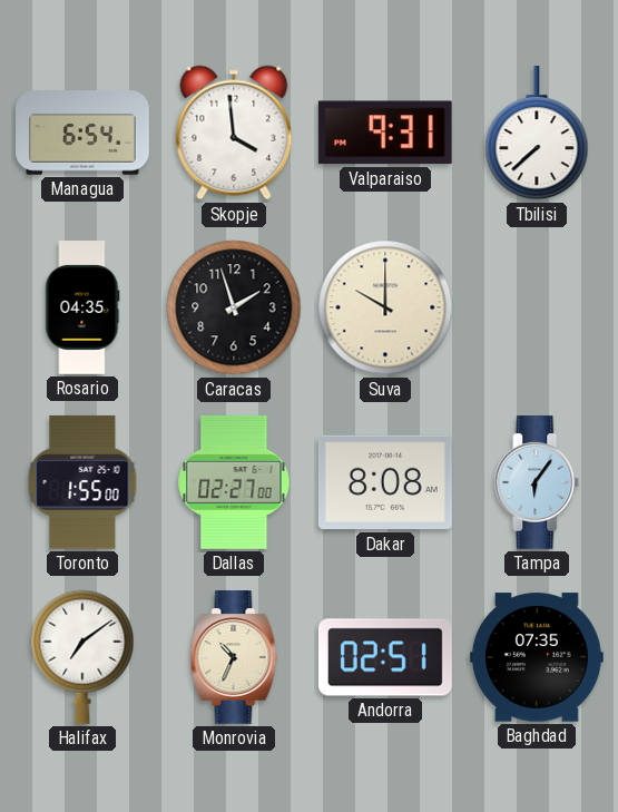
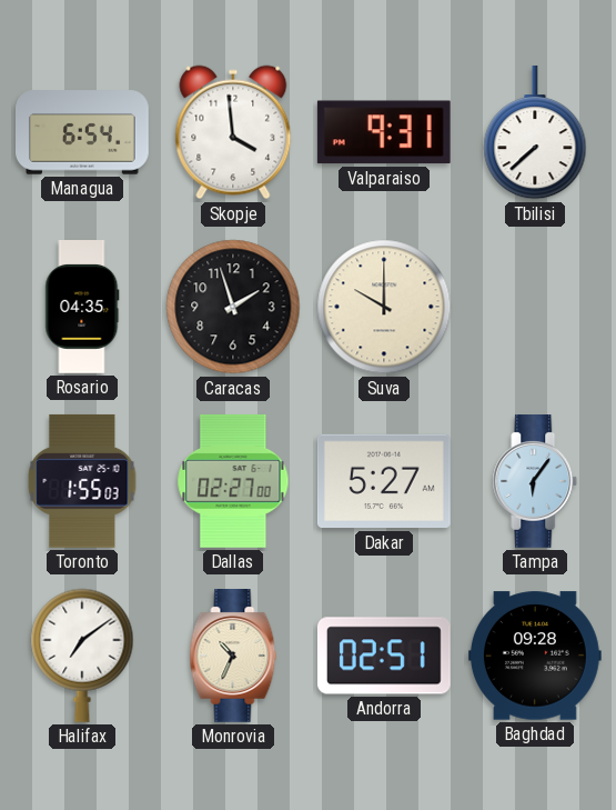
Toronto: 1:55:00 -> 1:55:03 (82, 481)
Dakar: 8:08 -> 5:27 (384, 481)
Baghdad: 07:35 -> 09:28 (535, 656)
